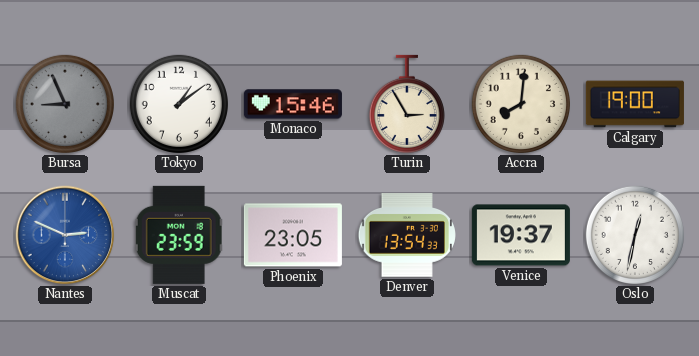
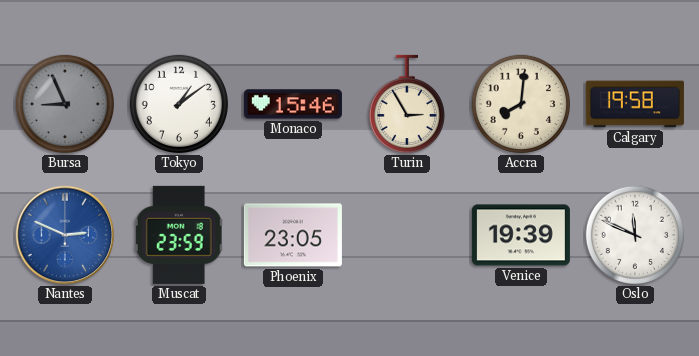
Calgary: 19:00 -> 19:58 (635, 104)
Denver: 13:54 -> none (406, 235)
Venice: 19:37 -> 19:39 (521, 235)
Oslo: 12:32 -> 11:49 (635, 235)
